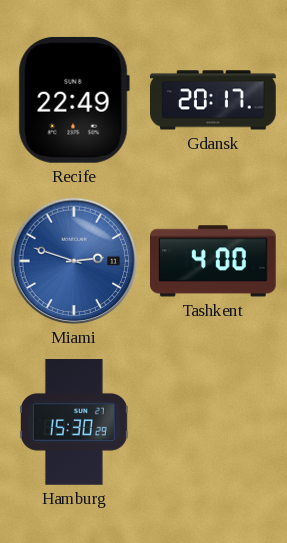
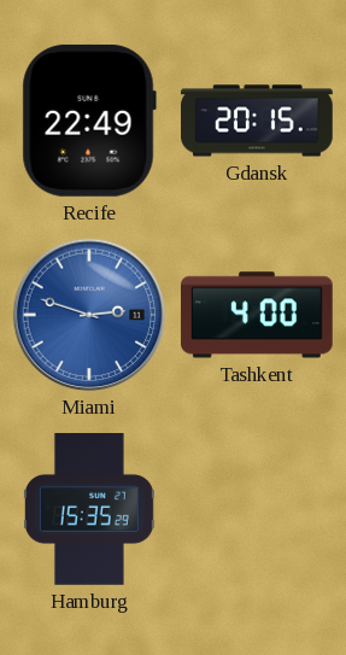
Gdansk: 20:17 -> 20:15 (258, 121)
Hamburg: 15:30 -> 15:35 (89, 510)
